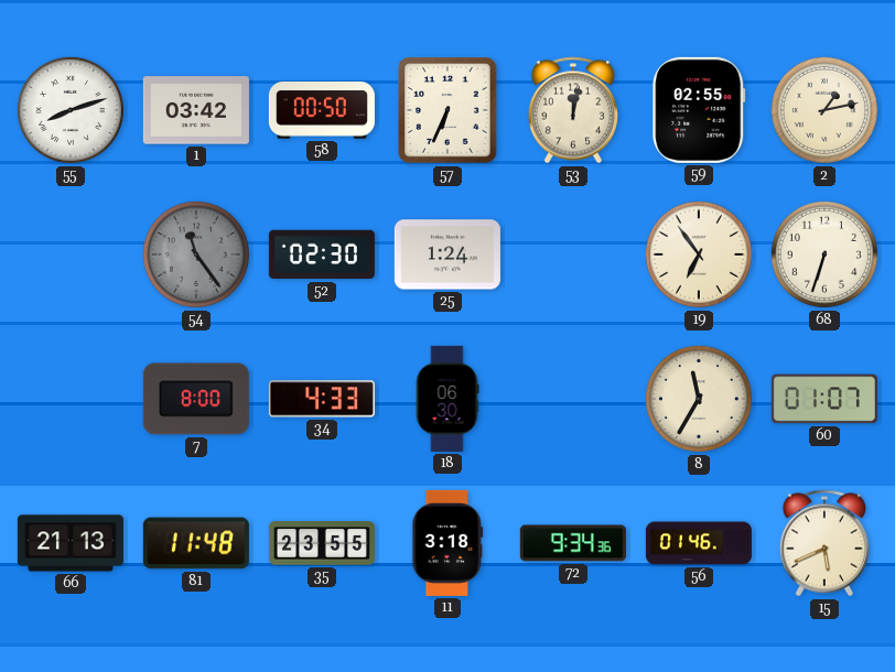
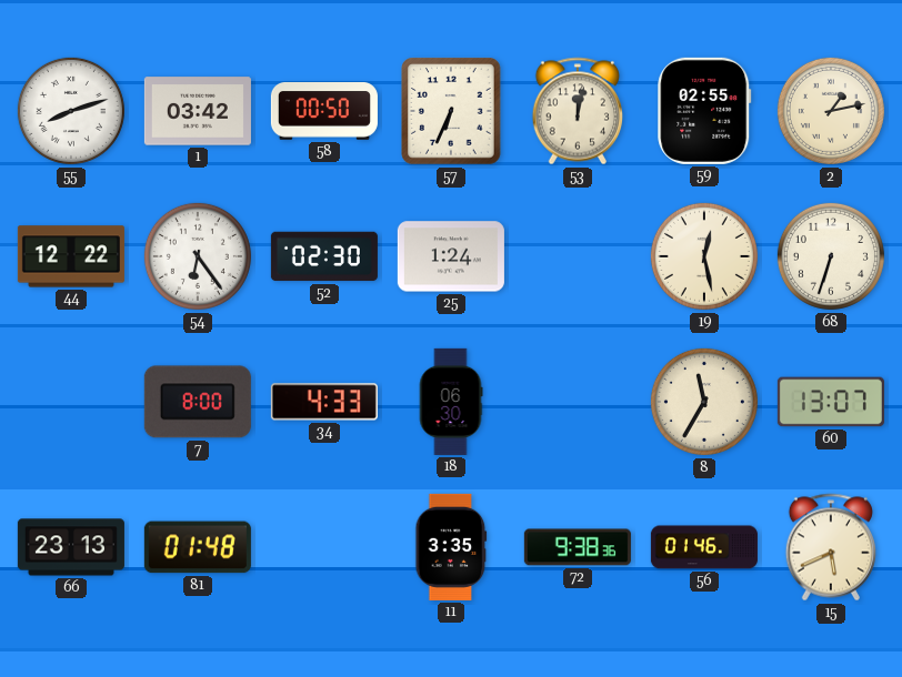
44: none -> 12:22 (71, 256)
54: 11:24 -> 6:24 (198, 256)
54 dial: grey -> white (198, 256)
19: 6:54 -> 12:28 (704, 256)
60: 01:07 -> 13:07 (831, 402)
66: 21:13 -> 23:13 (71, 547)
81: 11:48 -> 01:48 (198, 547)
35: 23:55 -> none (322, 543)
11: 3:18 -> 3:35 (451, 547)
72: 9:34 -> 9:38 (578, 547)
